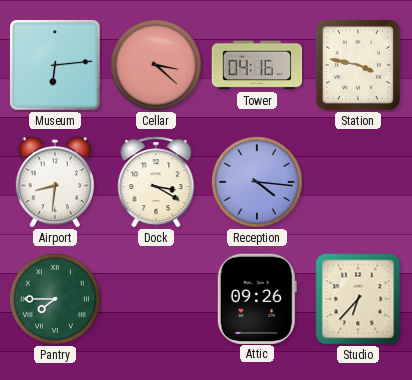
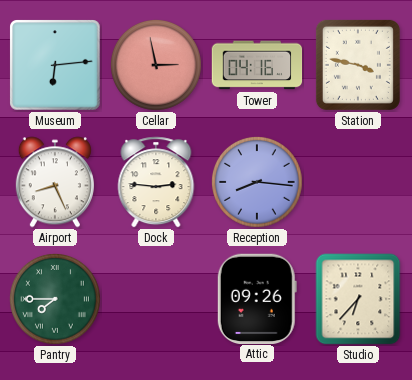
Cellar: 3:22 -> 2:58 (156, 65)
Airport: 8:31 -> 8:26 (55, 182)
Dock: 3:20 -> 2:46 (156, 182)
Reception: 4:16 -> 8:16 (257, 182)
